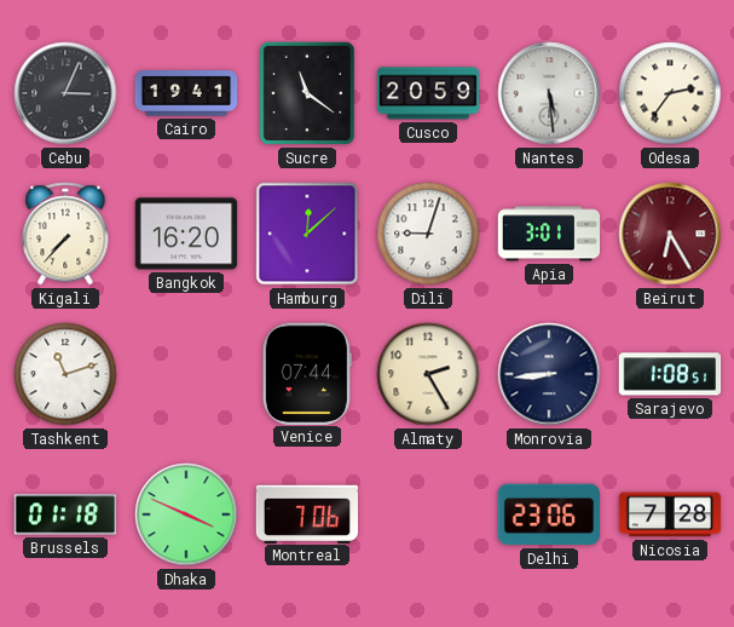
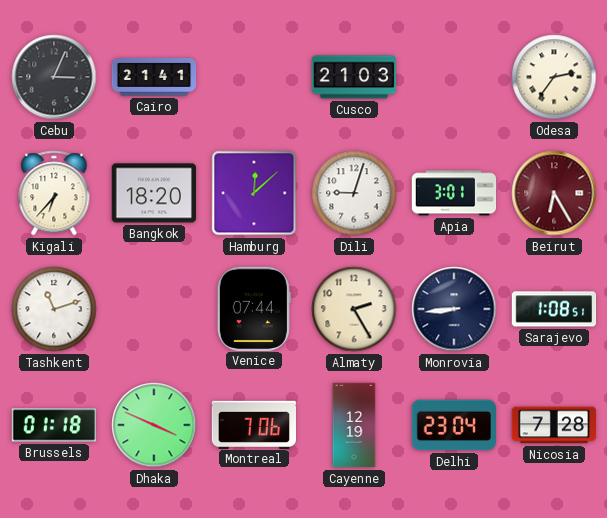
Cairo: 19:41 -> 21:41 (154, 77)
Sucre: 11:21 -> none (307, 93)
Cusco: 20:59 -> 21:03 (354, 77)
Nantes: 5:29 -> none (549, 93)
Kigali: 7:37 -> 6:37 (54, 193)
Bangkok: 16:20 -> 18:20 (154, 193)
Cayenne: none -> 12:19 (354, 425)
Delhi: 23:06 -> 23:04 (453, 425)
